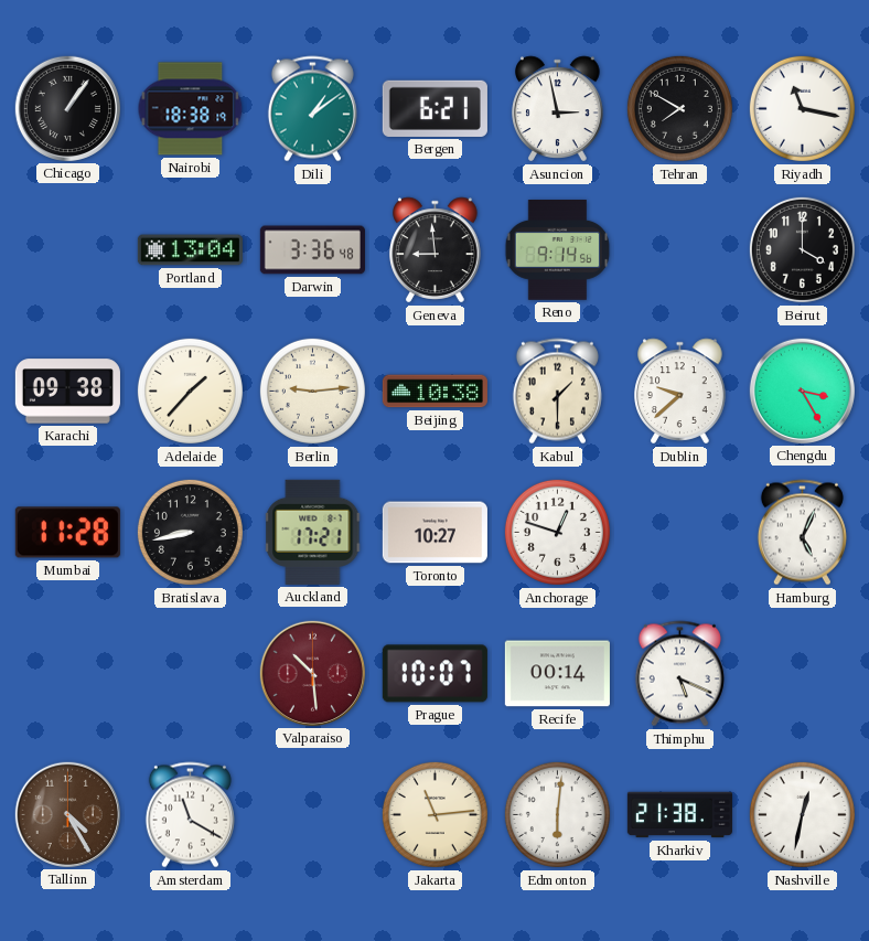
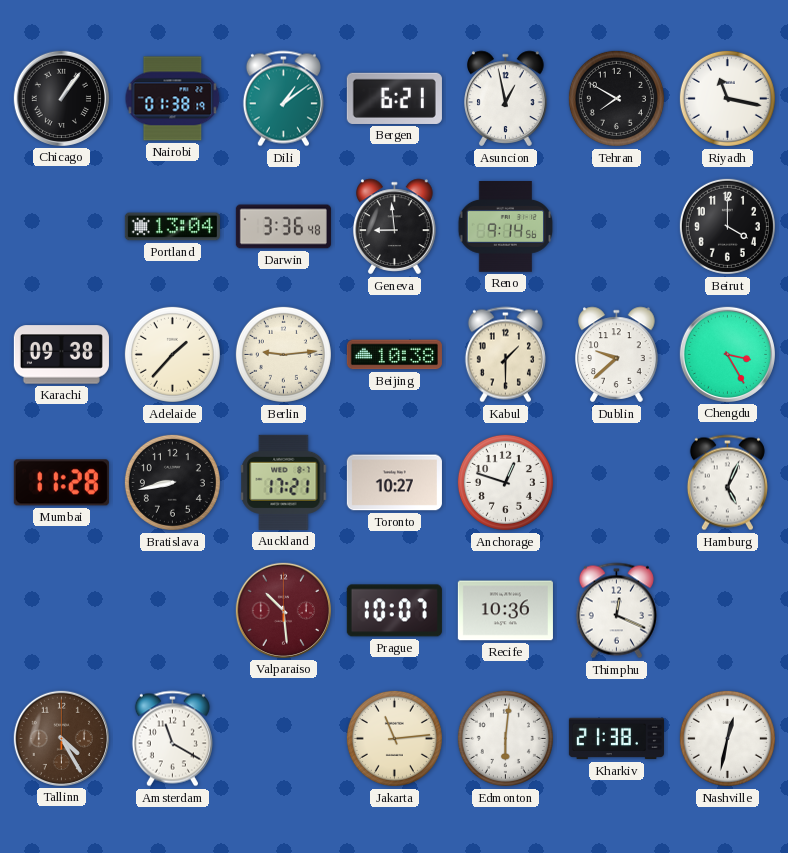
Nairobi: 18:38 -> 01:38 (173, 99)
Asuncion: 2:58 -> 12:58 (506, 99)
Recife: 00:14 -> 10:36 (505, 611)
Thimphu: 5:19 -> 12:19 (616, 611)
